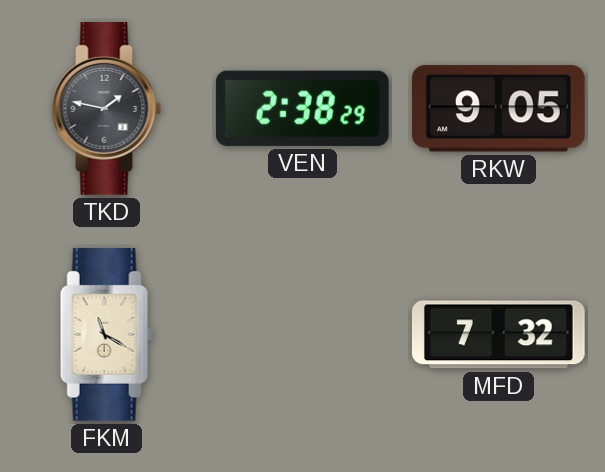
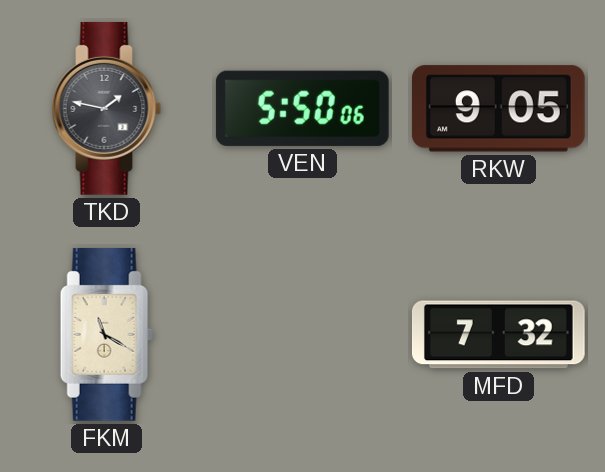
VEN: 2:38 -> 5:50 (302, 108)
